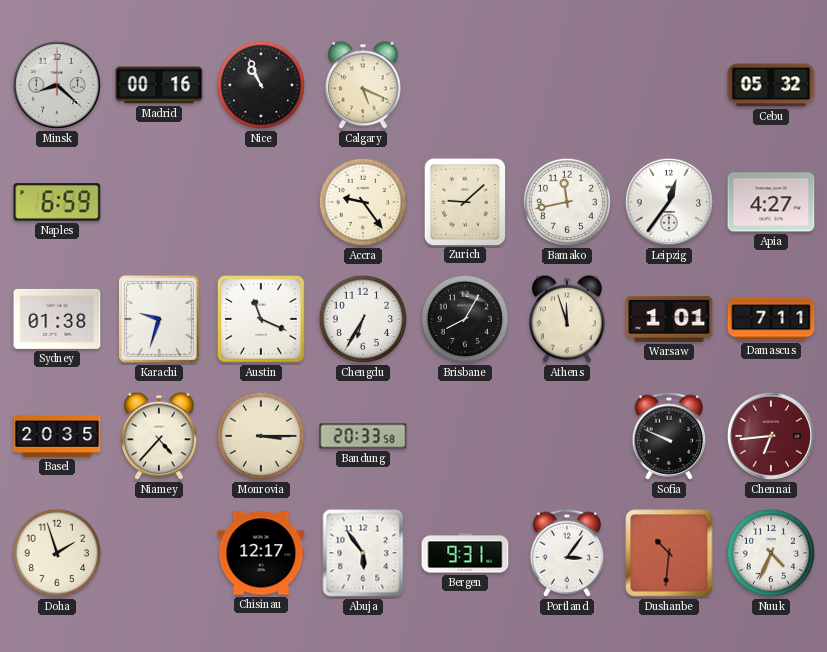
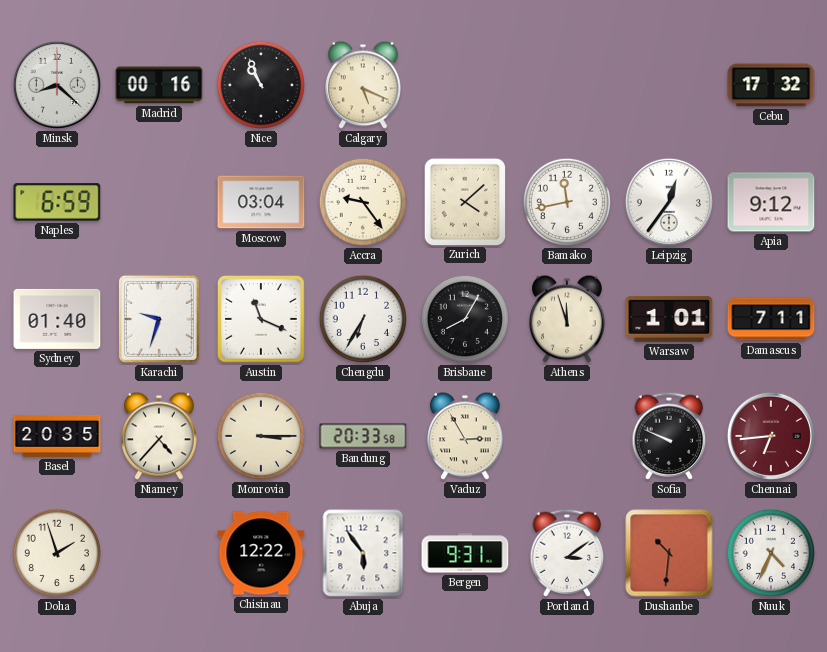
Cebu: 05:32 -> 17:32 (771, 85)
Moscow: none -> 03:04 (261, 202)
Zurich: 9:08 -> 4:08 (464, 201)
Apia: 4:27 -> 9:12 (771, 202)
Sydney: 01:38 -> 01:40 (57, 319)
Vaduz: none -> 2:55 (465, 436)
Chisinau: 12:17 -> 12:22 (261, 553)
Portland: 3:06 -> 3:09 (567, 553)
